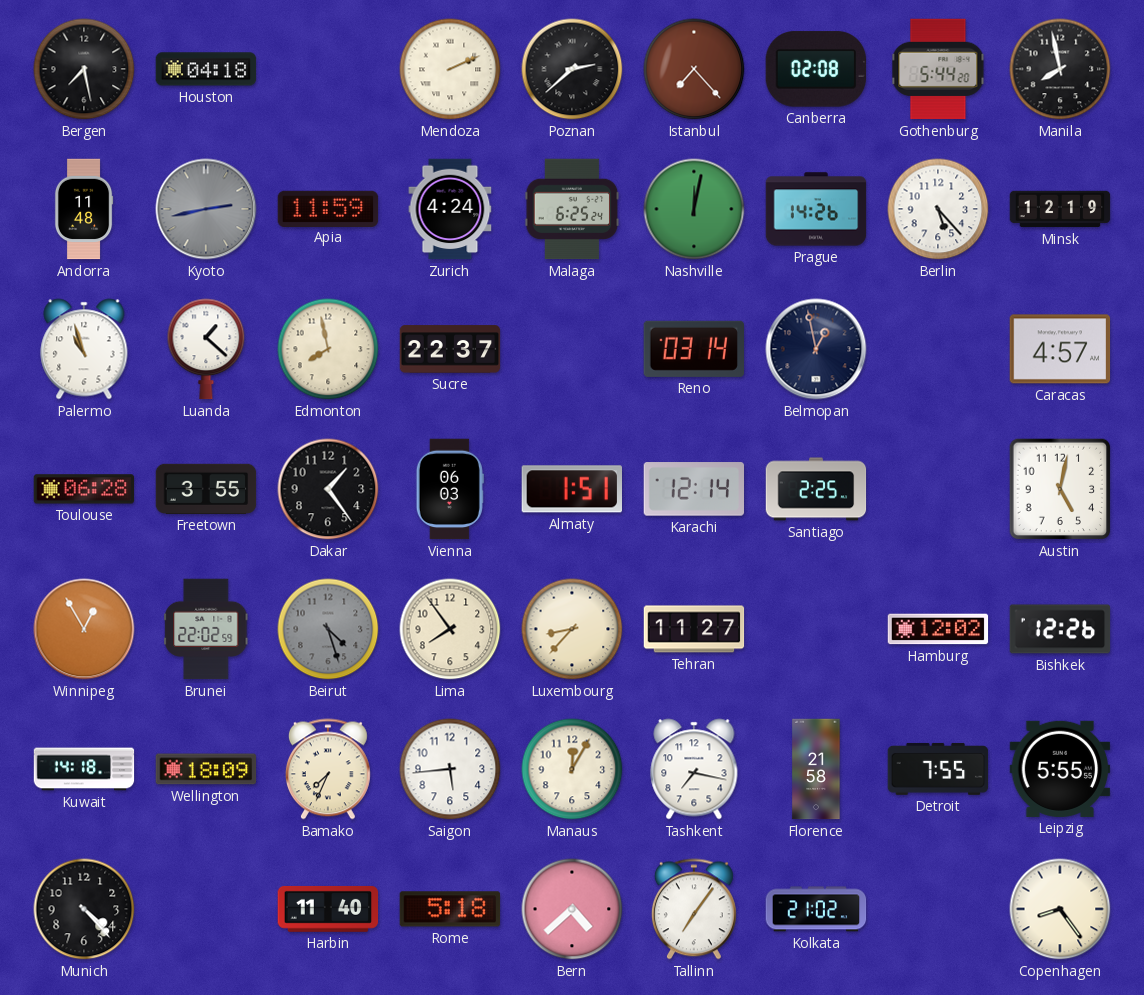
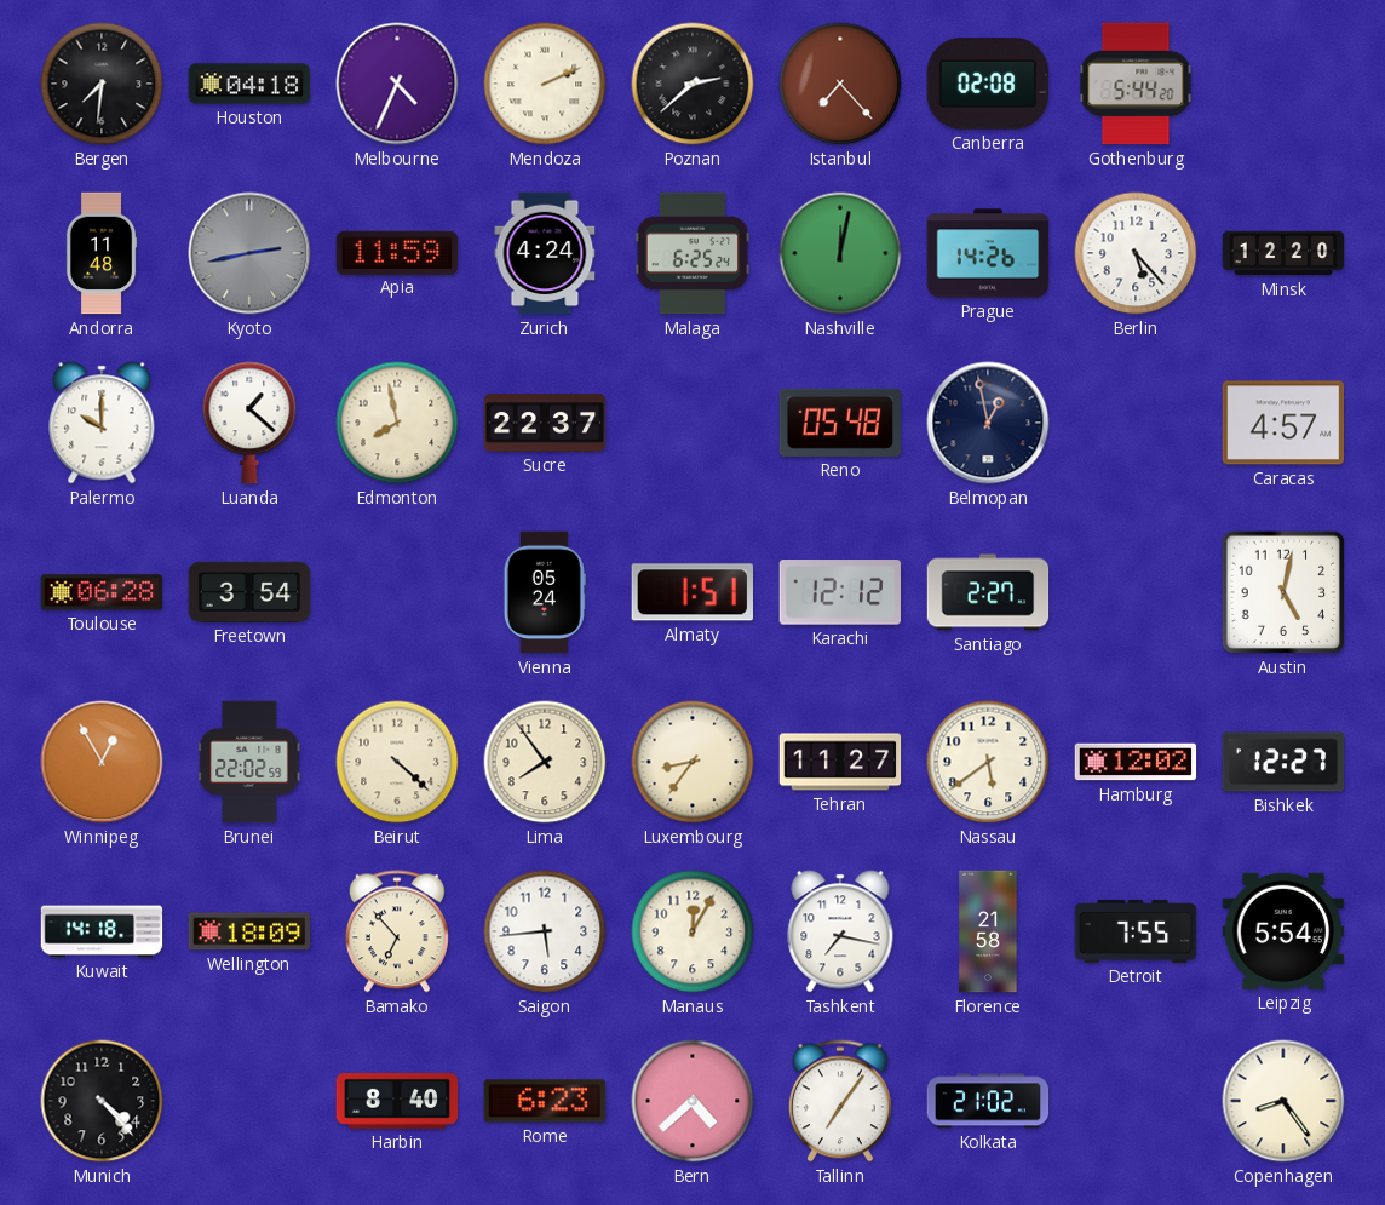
Bergen: 7:28 -> 7:31 (102, 84)
Melbourne: none -> 4:34 (397, 84)
Manila: 7:58 -> none (1060, 69)
Minsk: 12:19 -> 12:20 (1283, 253)
Palermo: 10:57 -> 10:00 (102, 423)
Reno: 03:14 -> 05:48 (839, 423)
Freetown: 3:55 -> 3:54 (249, 592)
Dakar: 1:24 -> none (328, 489)
Vienna: 06:03 -> 05:24 (545, 592)
Karachi: 12:14 -> 12:12 (840, 592)
Santiago: 2:25 -> 2:27 (988, 592)
Beirut: 4:27 -> 4:22 (397, 762)
Beirut dial: grey -> cream (397, 762)
Luxembourg: 8:37 -> 8:36 (692, 762)
Nassau: none -> 5:39 (988, 762)
Bishkek: 12:26 -> 12:27 (1283, 762)
Bamako: 7:34 -> 6:53 (397, 931)
Leipzig: 5:55 -> 5:54 (1283, 931)
Harbin: 11:40 -> 8:40 (397, 1101)
Rome: 5:18 -> 6:23 (545, 1101)
